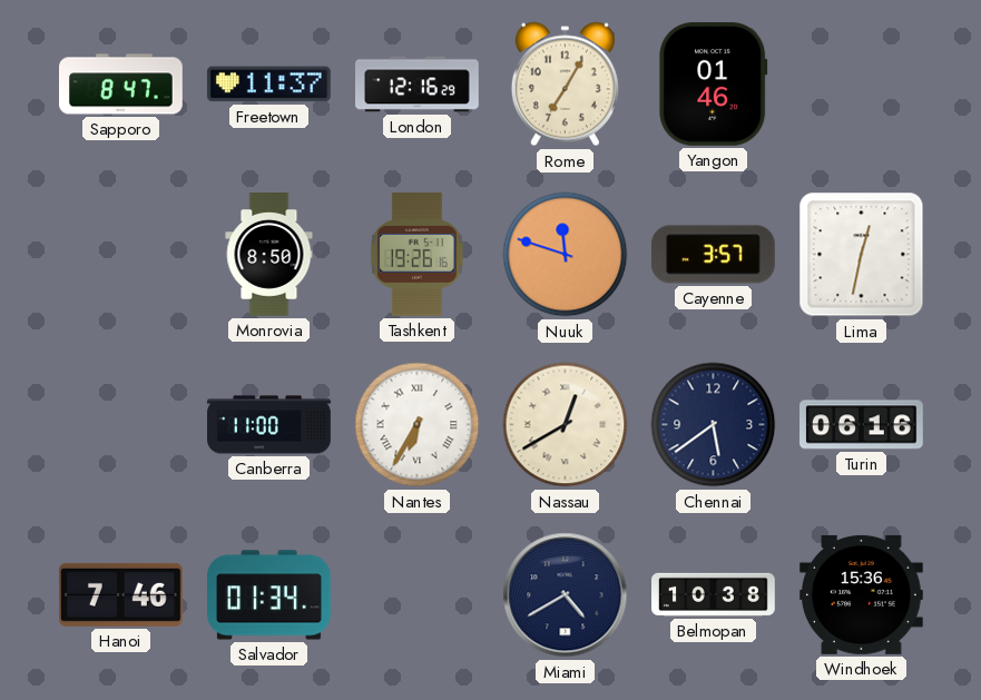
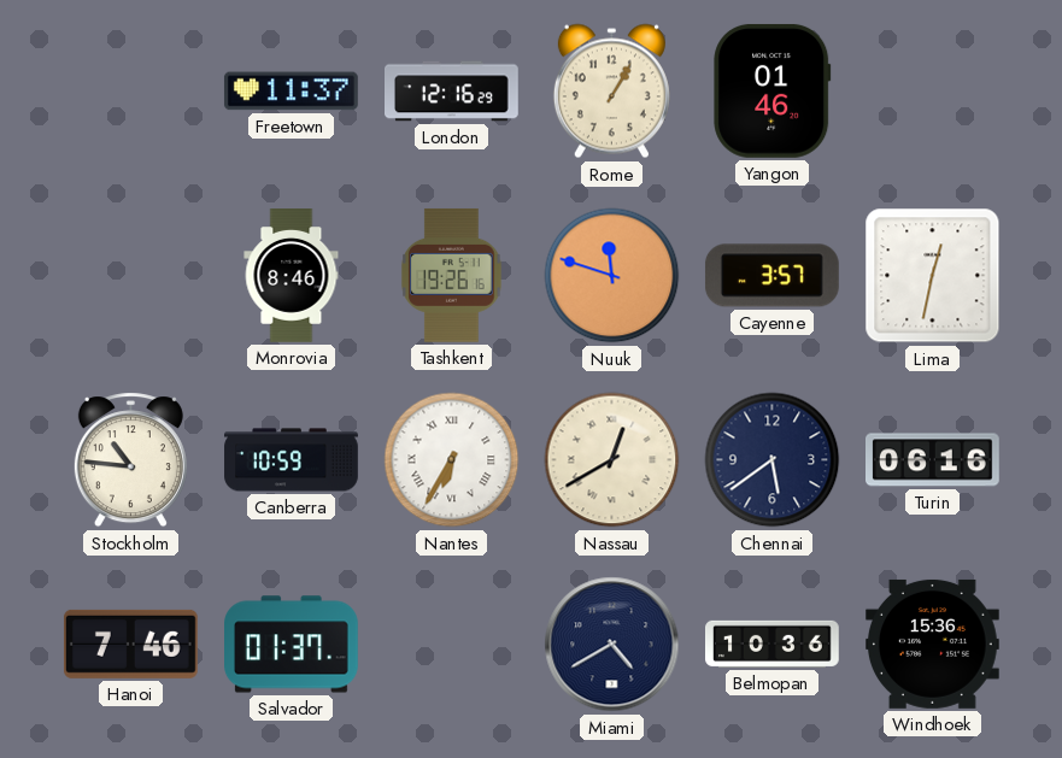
Sapporo: 8:47 -> none (121, 85)
Rome: 7:05 -> 1:05 (611, 92)
Monrovia: 8:50 -> 8:46 (292, 276)
Stockholm: none -> 10:46 (130, 460)
Canberra: 11:00 -> 10:59 (292, 460)
Salvador: 01:34 -> 01:37 (292, 645)
Belmopan: 10:38 -> 10:36 (773, 644)
